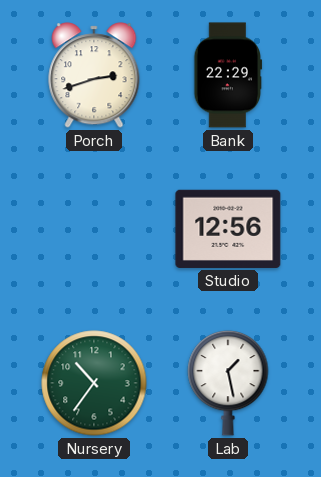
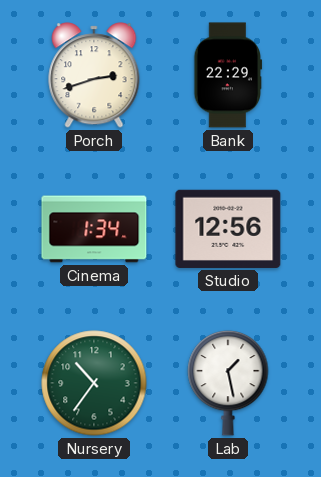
Cinema: none -> 1:34 (94, 229)
